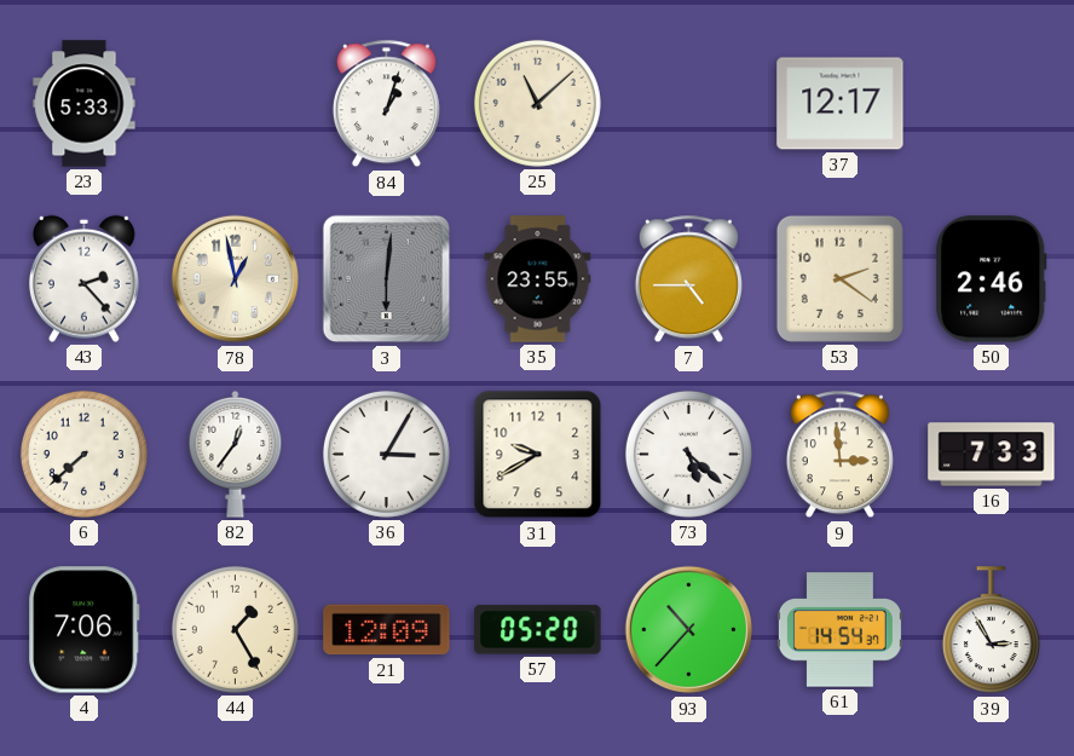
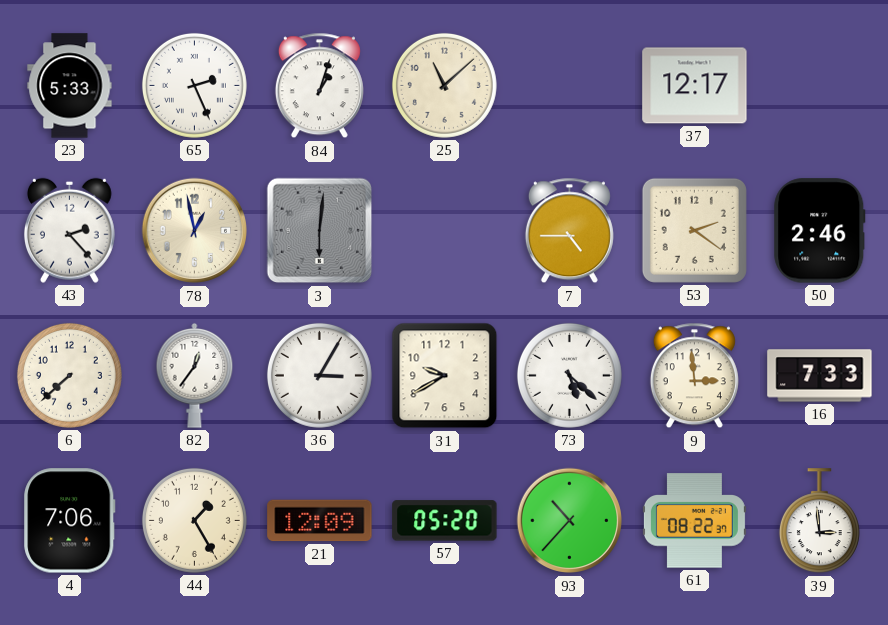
65: none -> 2:26 (194, 85)
35: 23:55 -> none (538, 279)
61: 14:54 -> 08:22 (694, 521)
39: 2:55 -> 2:59 (819, 521)
